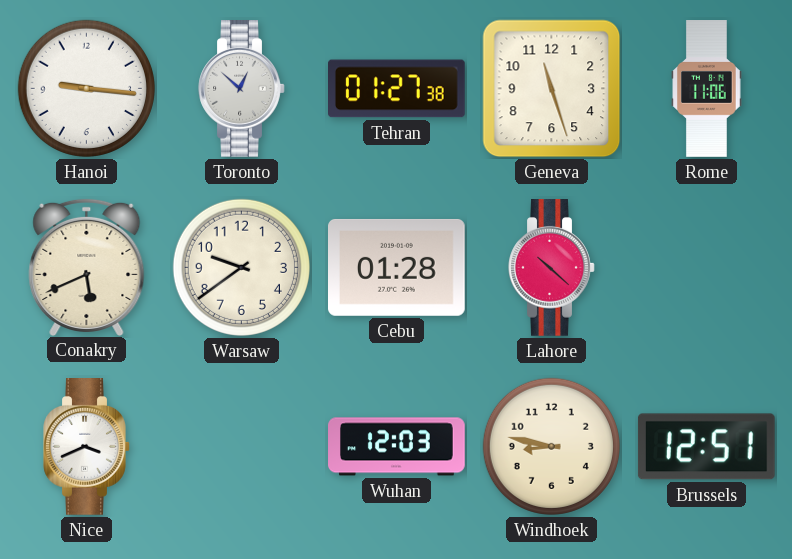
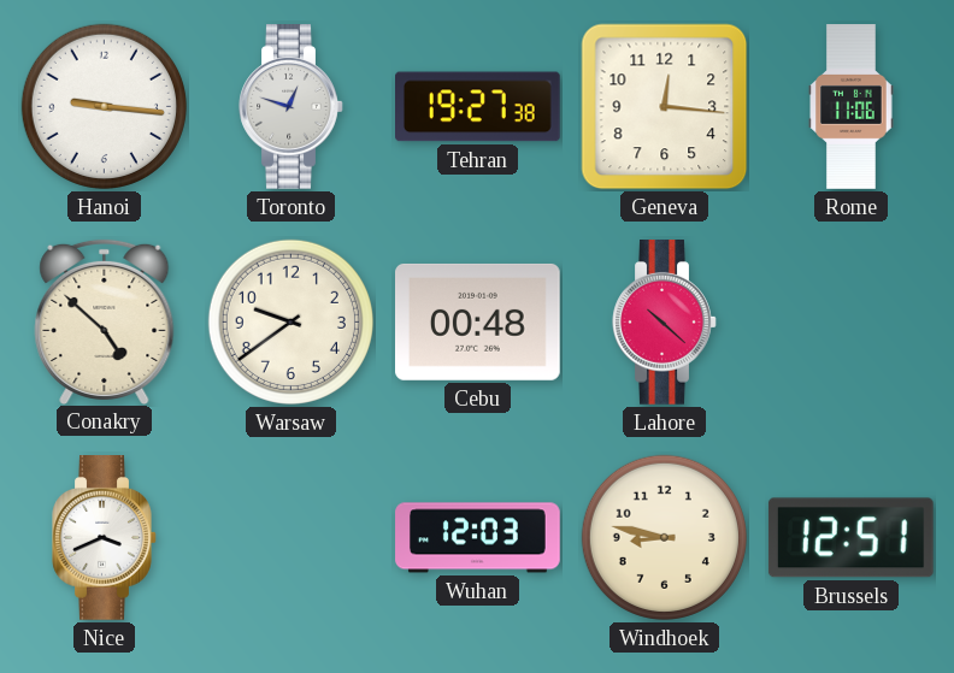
Toronto: 12:52 -> 12:48 (291, 107)
Tehran: 01:27 -> 19:27 (478, 107)
Geneva: 11:27 -> 12:16 (665, 107)
Conakry: 5:41 -> 4:52 (105, 321)
Cebu: 01:28 -> 00:48 (478, 321)
